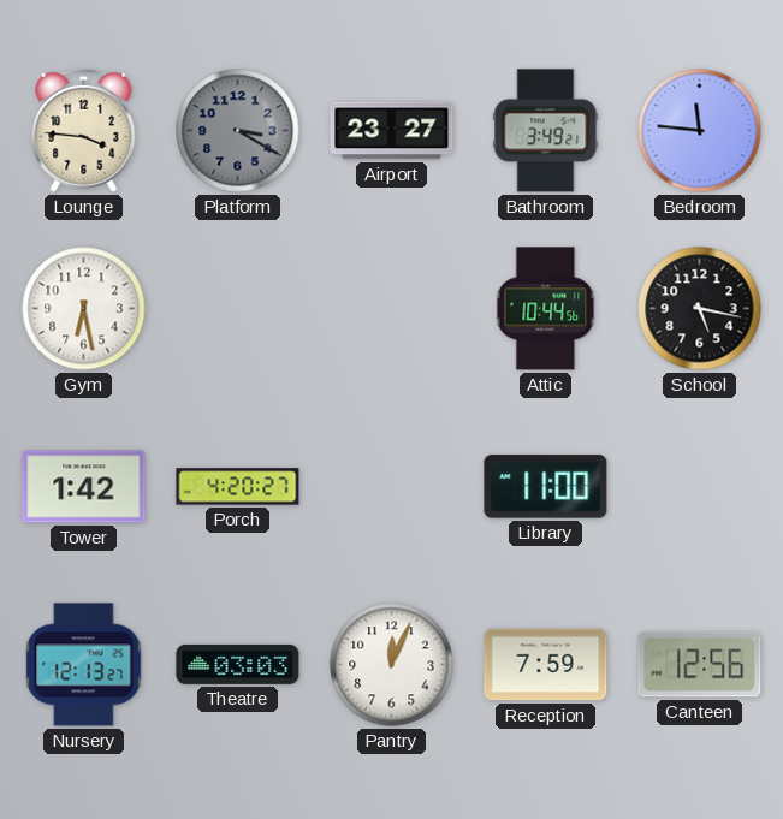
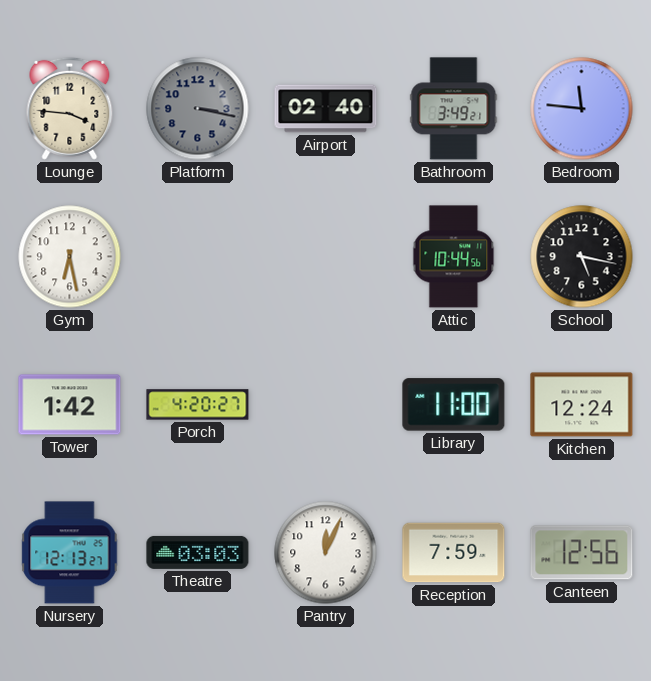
Platform: 3:20 -> 3:17 (198, 109)
Airport: 23:27 -> 02:40 (326, 109)
Kitchen: none -> 12:24 (582, 405)
